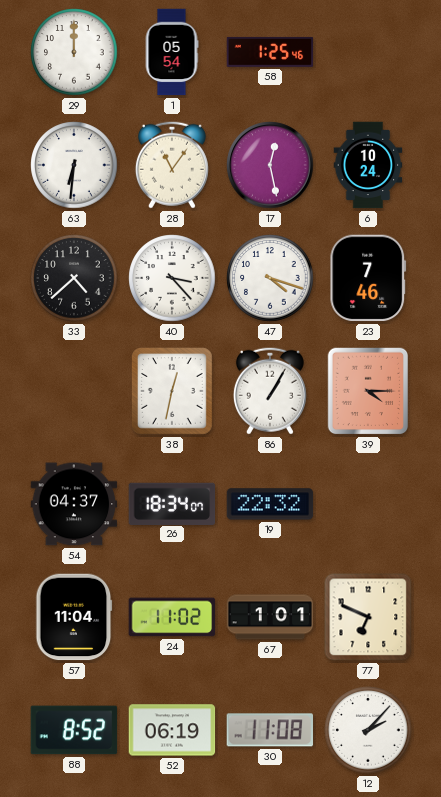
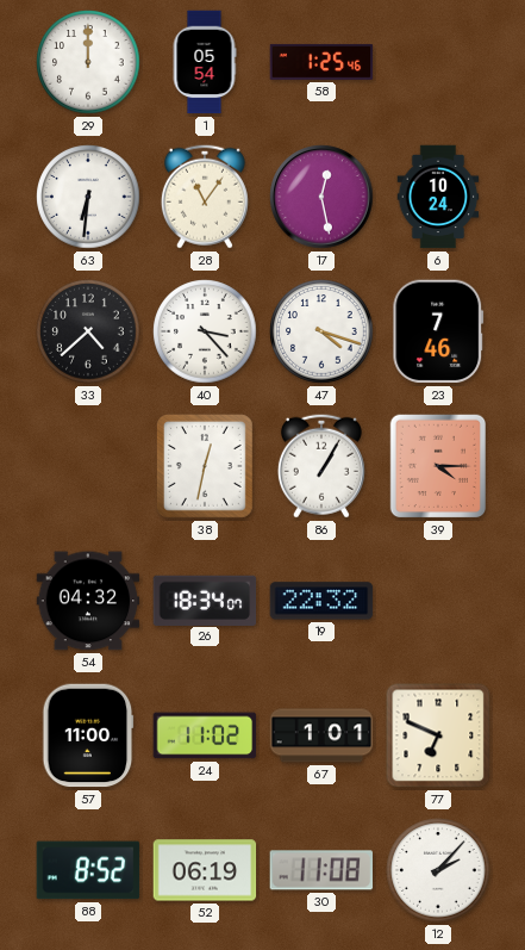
54: 04:37 -> 04:32 (88, 601)
57: 11:04 -> 11:00 (88, 735)
